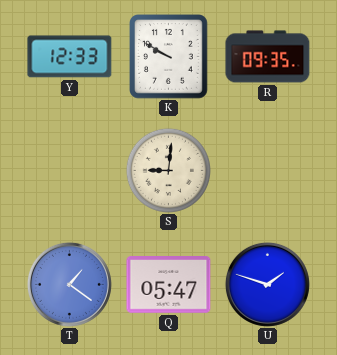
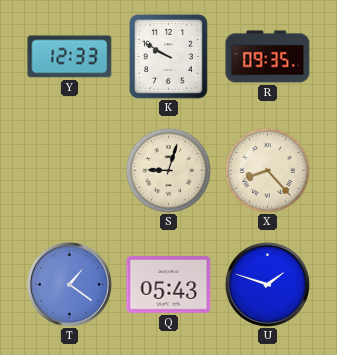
S: 9:01 -> 9:03 (168, 170)
X: none -> 8:23 (267, 170)
Q: 05:47 -> 05:43 (169, 285)
